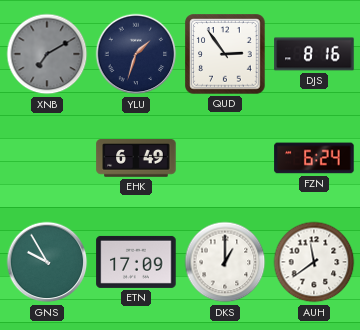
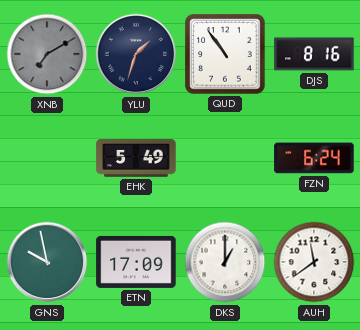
QUD: 2:54 -> 10:54 (225, 54)
EHK: 6:49 -> 5:49 (136, 158)
GNS: 9:55 -> 9:58 (47, 262)
